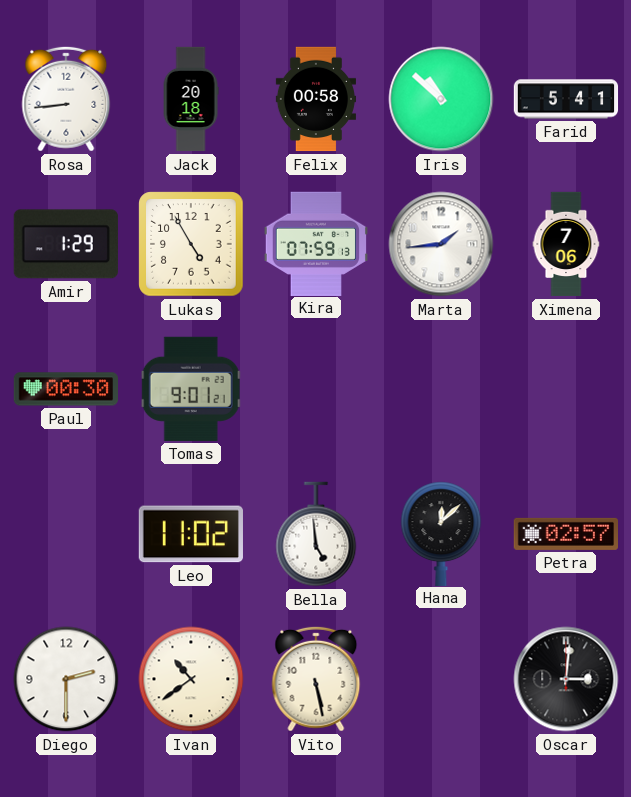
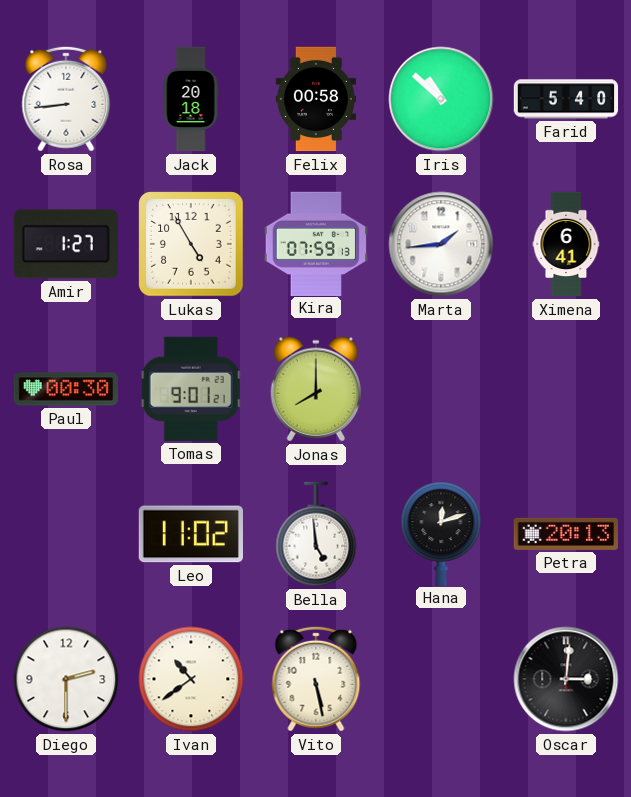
Farid: 5:41 -> 5:40 (566, 99)
Amir: 1:29 -> 1:27 (66, 244)
Ximena: 7:06 -> 6:41 (566, 244)
Jonas: none -> 8:00 (316, 389)
Hana: 12:08 -> 12:12 (441, 533)
Petra: 02:57 -> 20:13 (565, 534)
